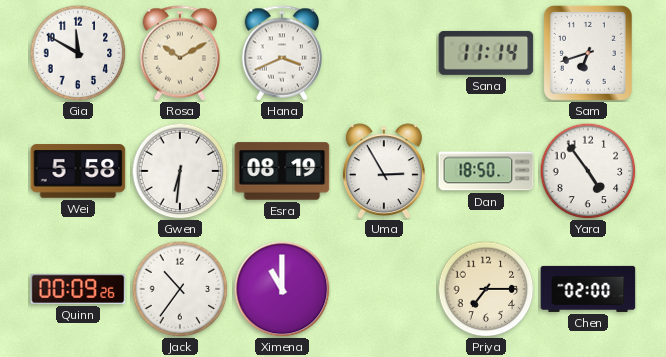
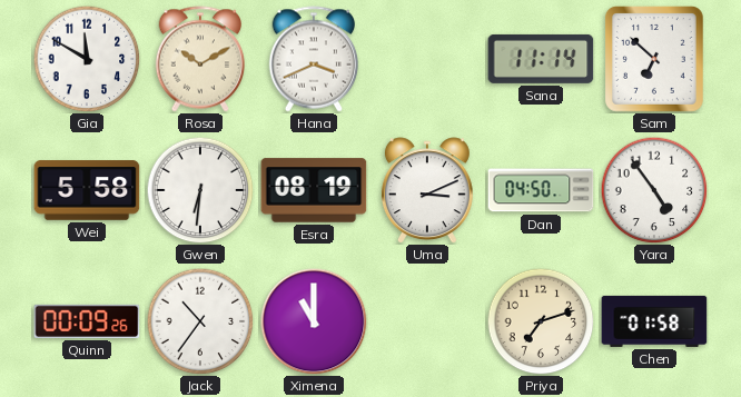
Sam: 6:42 -> 6:52 (654, 59)
Uma: 2:55 -> 3:11 (427, 190)
Dan: 18:50 -> 04:50 (541, 190)
Priya: 7:15 -> 7:12 (541, 321)
Chen: 02:00 -> 01:58 (654, 321)
